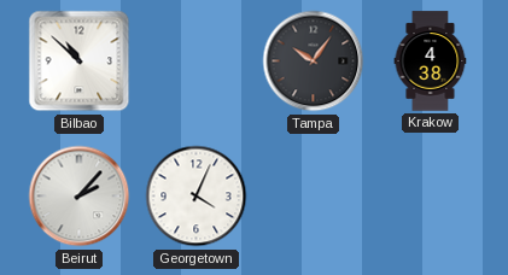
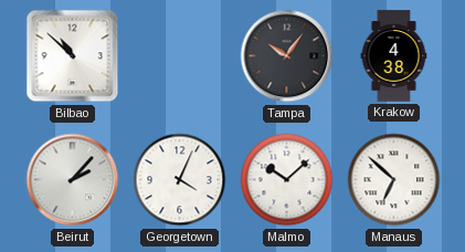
Malmo: none -> 10:08 (287, 180)
Manaus: none -> 6:52 (394, 180)
